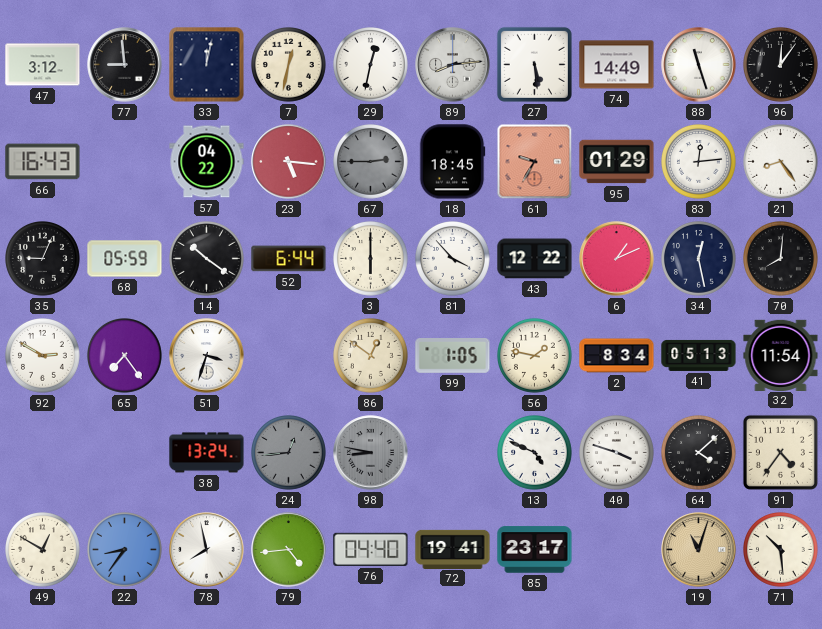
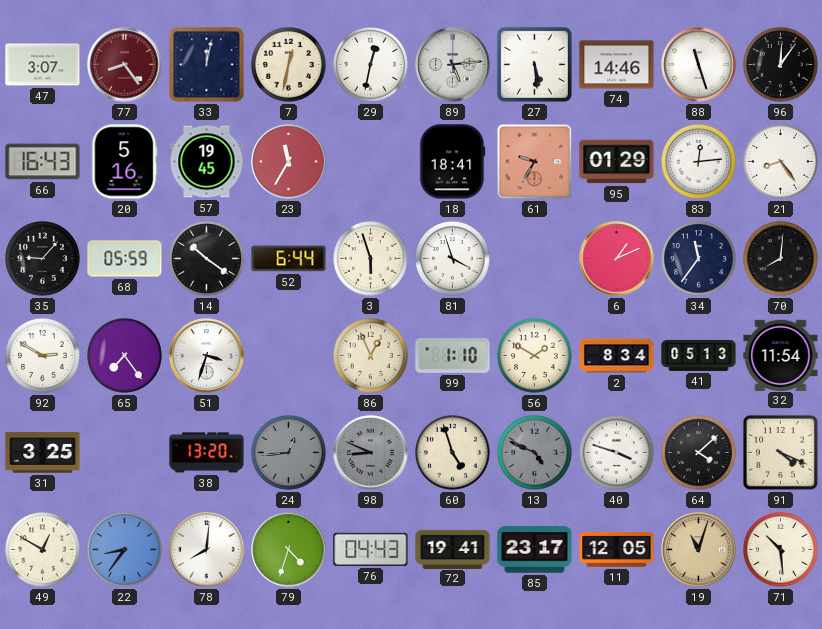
47: 3:12 -> 3:07 (43, 65)
77: 8:59 -> 8:24 (125, 65)
77 dial: black -> burgundy (125, 65)
89: 8:14 -> 5:14 (453, 65)
74: 14:49 -> 14:46 (617, 65)
20: none -> 5:16 (124, 162)
57: 04:22 -> 19:45 (207, 162)
23: 5:16 -> 11:35 (289, 162)
67: 2:45 -> none (371, 162)
18: 18:45 -> 18:41 (452, 162)
35: 9:04 -> 9:07 (43, 259)
3: 6:00 -> 5:57 (371, 259)
81: 3:53 -> 3:57 (453, 259)
43: 12:22 -> none (535, 259)
34: 12:28 -> 11:36 (699, 259)
86: 12:51 -> 12:56 (371, 356)
99: 1:05 -> 1:10 (453, 356)
56: 1:47 -> 1:50 (535, 356)
31: none -> 3:25 (43, 453)
38: 13:24 -> 13:20 (207, 453)
98: 8:47 -> 8:49 (371, 453)
60: none -> 4:57 (453, 453)
13 dial: white -> grey (535, 453)
91: 4:36 -> 4:19 (780, 452)
78: 7:58 -> 8:01 (207, 550)
79: 4:44 -> 4:33 (289, 550)
76: 04:40 -> 04:43 (371, 549)
11: none -> 12:05 (617, 550)
